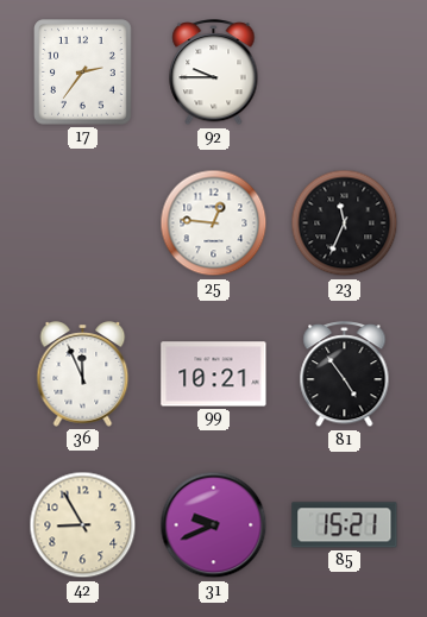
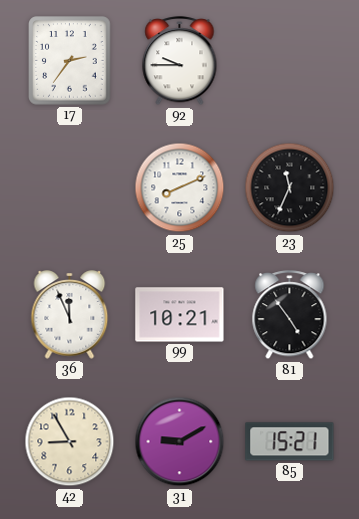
25: 12:46 -> 8:11 (180, 188)
31: 9:41 -> 9:10 (180, 442)
